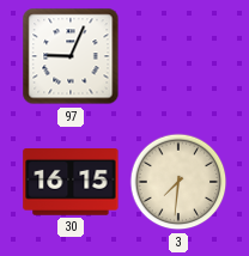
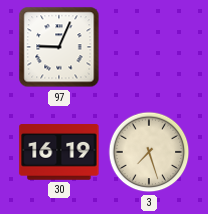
30: 16:15 -> 16:19 (59, 153)
3: 7:31 -> 7:27 (149, 152)
